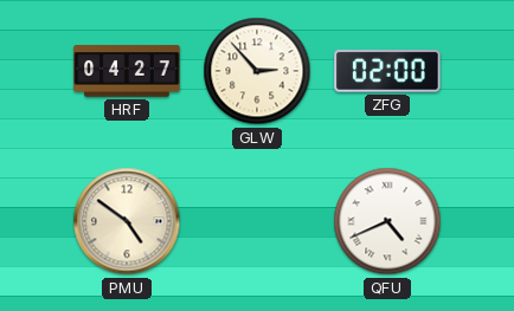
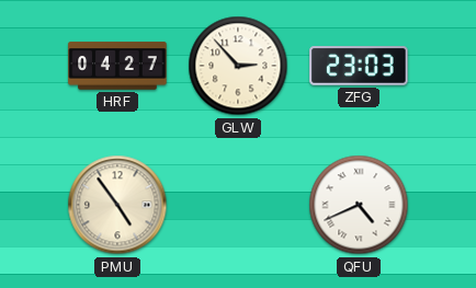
ZFG: 02:00 -> 23:03 (359, 66)
PMU: 4:51 -> 4:54 (117, 205)
